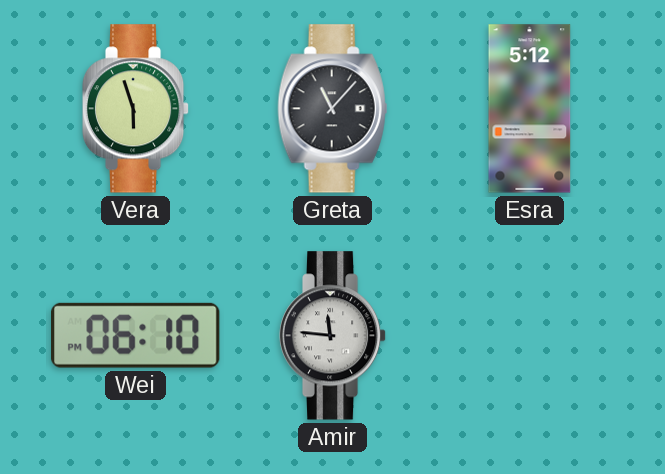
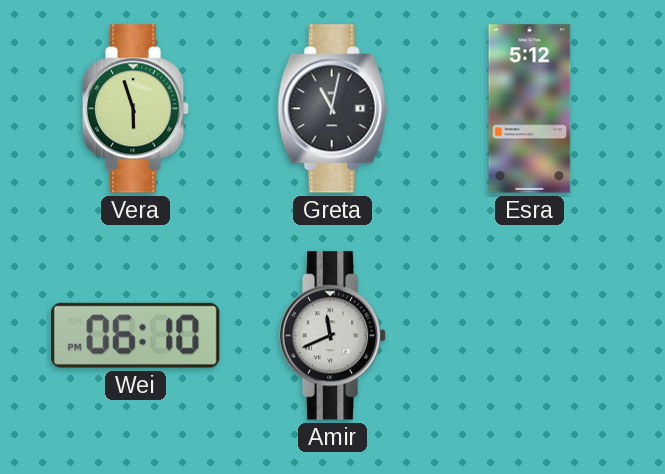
Greta: 11:07 -> 11:02 (333, 109)
Amir: 11:46 -> 11:41 (333, 336)
